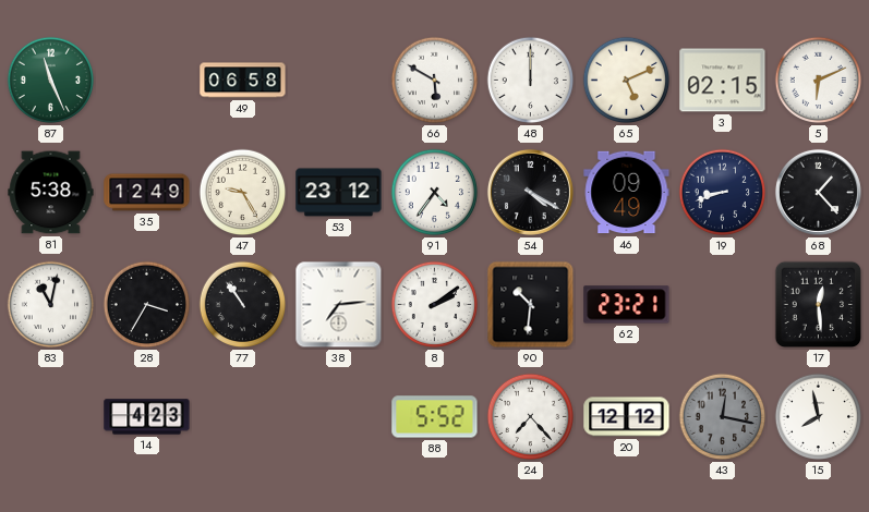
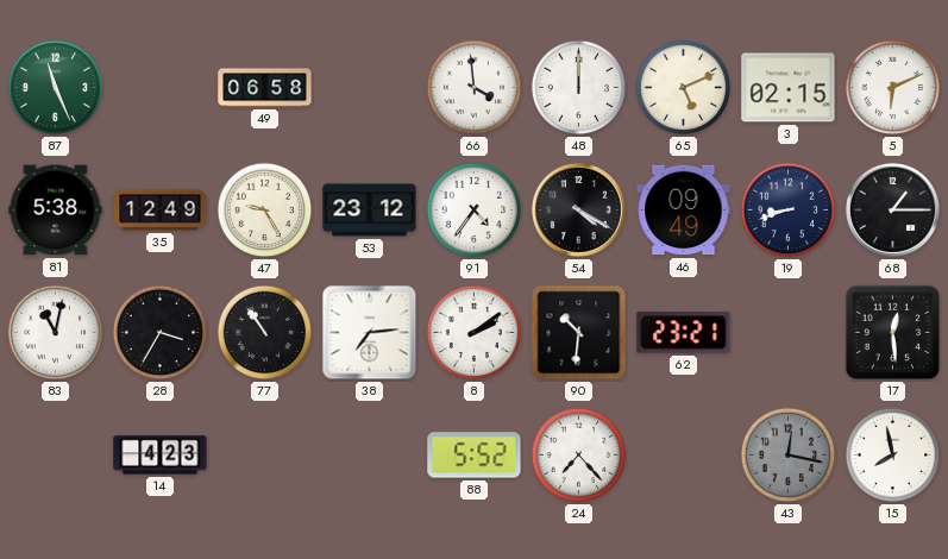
66: 5:50 -> 3:59 (475, 88)
68: 1:23 -> 1:15 (892, 209)
20: 12:12 -> none (627, 417)
